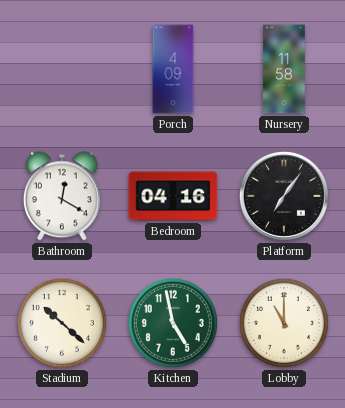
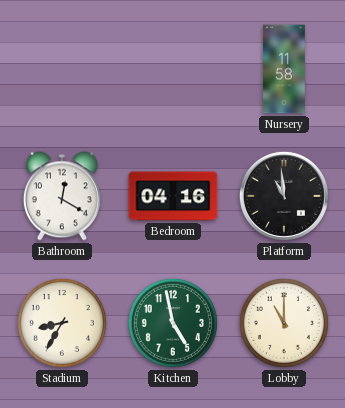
Porch: 4:09 -> none (173, 69)
Platform: 7:06 -> 10:59 (284, 196)
Stadium: 10:22 -> 8:35 (62, 323)
